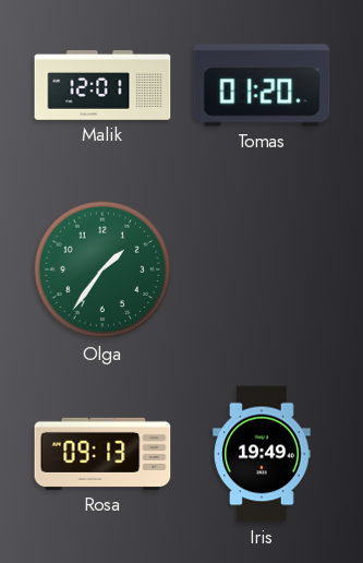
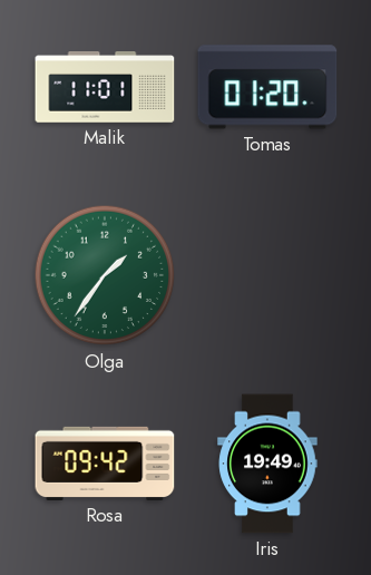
Malik: 12:01 -> 11:01 (105, 87)
Rosa: 09:13 -> 09:42 (105, 464)
